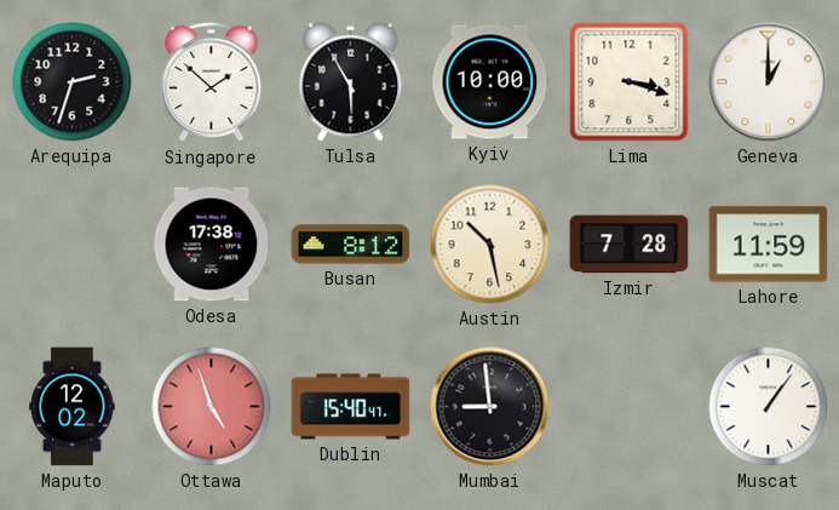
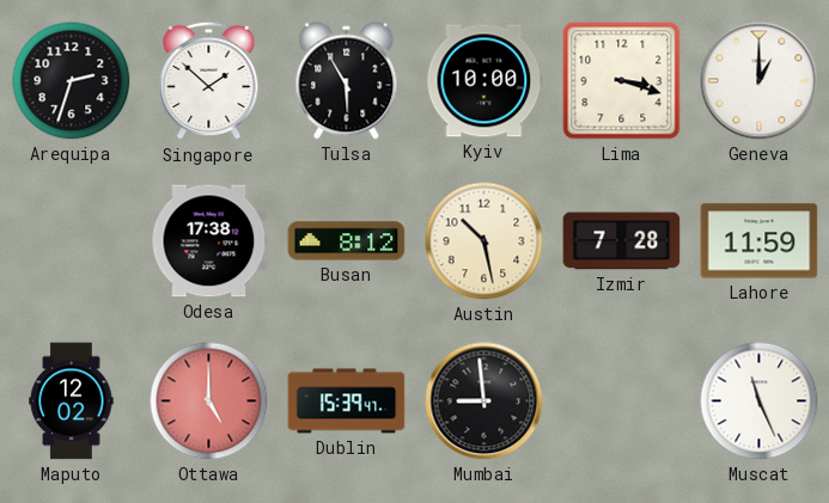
Ottawa: 4:57 -> 5:00 (209, 401)
Dublin: 15:40 -> 15:39 (347, 401)
Muscat: 1:06 -> 11:26 (760, 401)
